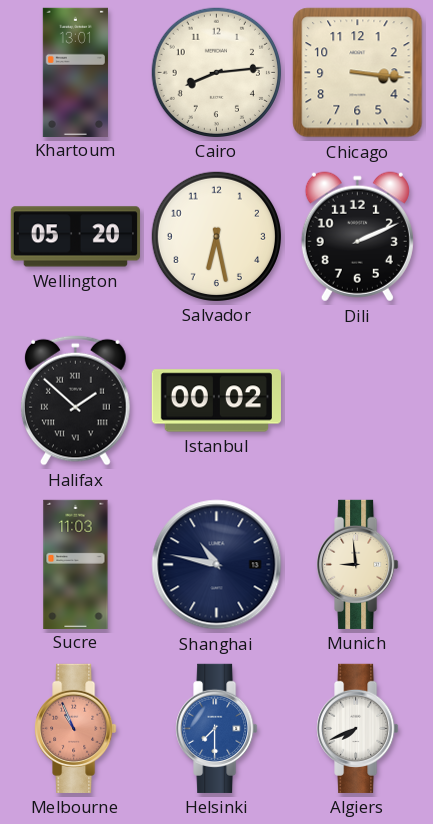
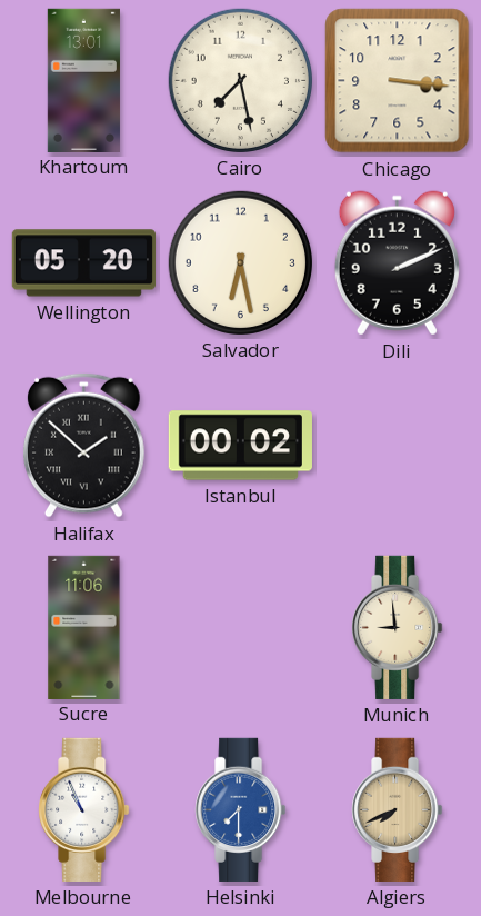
Cairo: 8:14 -> 7:28 (240, 80)
Sucre: 11:03 -> 11:06 (84, 627)
Shanghai: 10:47 -> none (217, 565)
Melbourne dial: salmon -> white (84, 809)
Algiers dial: white -> champagne (398, 809)
